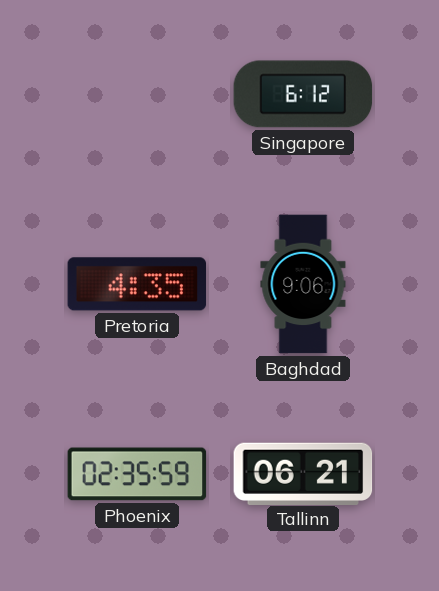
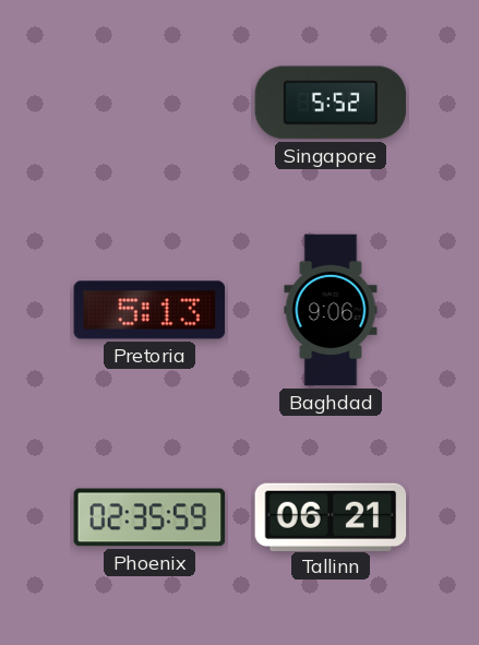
Singapore: 6:12 -> 5:52 (331, 103)
Pretoria: 4:35 -> 5:13 (149, 310)
